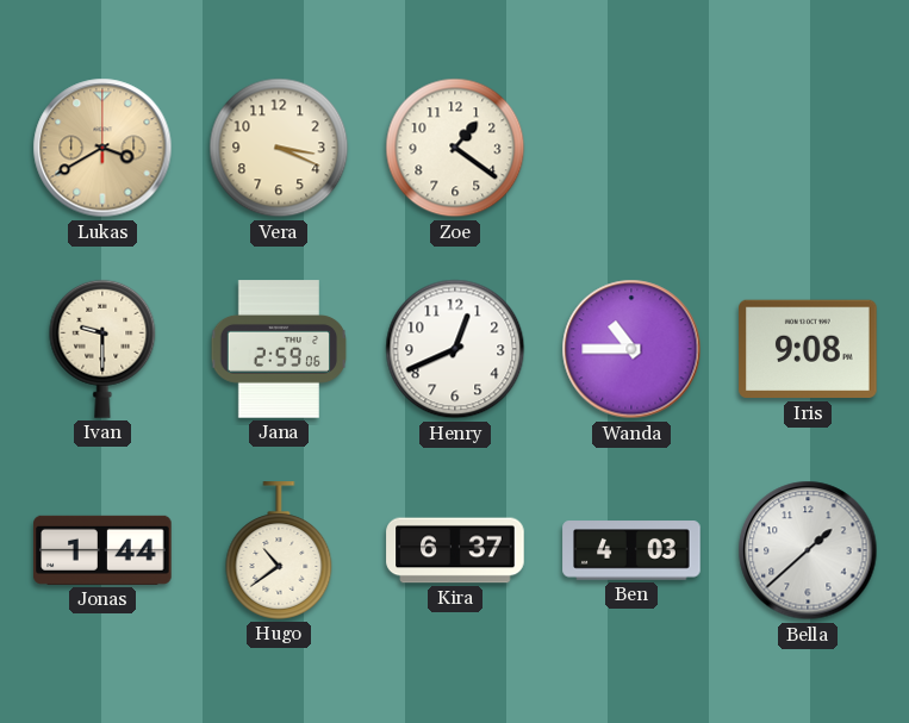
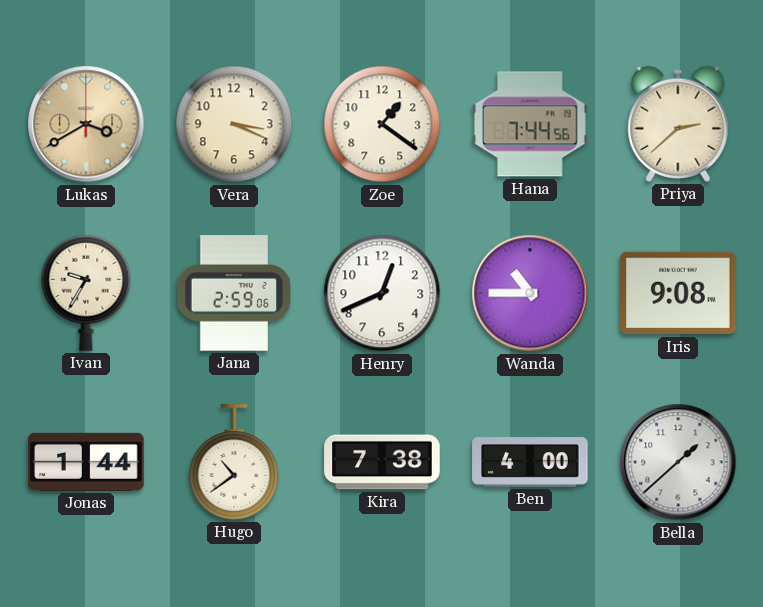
Hana: none -> 7:44 (530, 124)
Priya: none -> 2:38 (678, 124)
Ivan: 9:30 -> 9:35 (86, 293)
Kira: 6:37 -> 7:38 (382, 462)
Ben: 4:03 -> 4:00 (530, 462)
